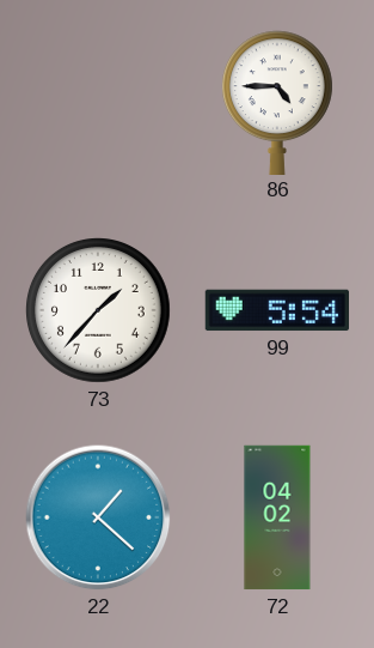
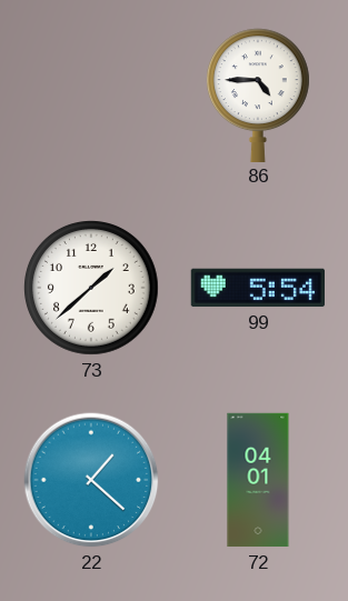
73: 1:37 -> 1:38 (92, 289)
72: 04:02 -> 04:01 (258, 480)
